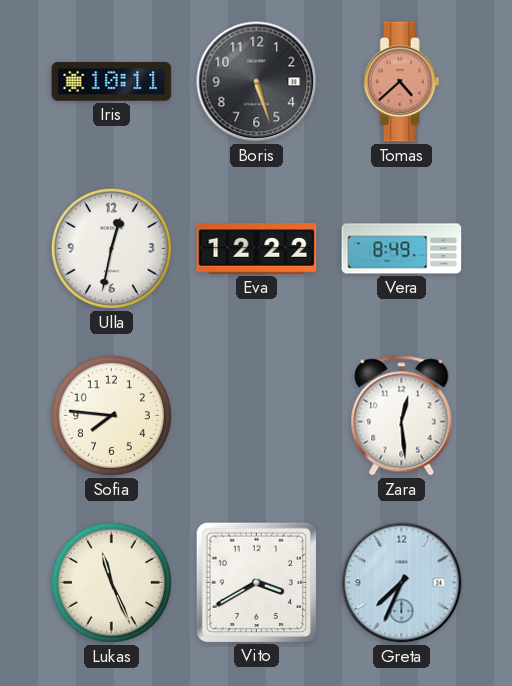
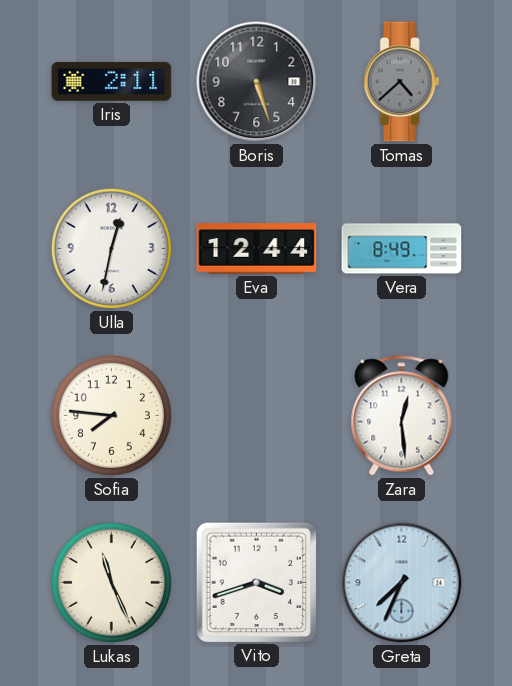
Iris: 10:11 -> 2:11 (112, 81)
Tomas dial: salmon -> grey (401, 82)
Eva: 12:22 -> 12:44 (257, 249)
Vito: 3:40 -> 3:42 (256, 582)
